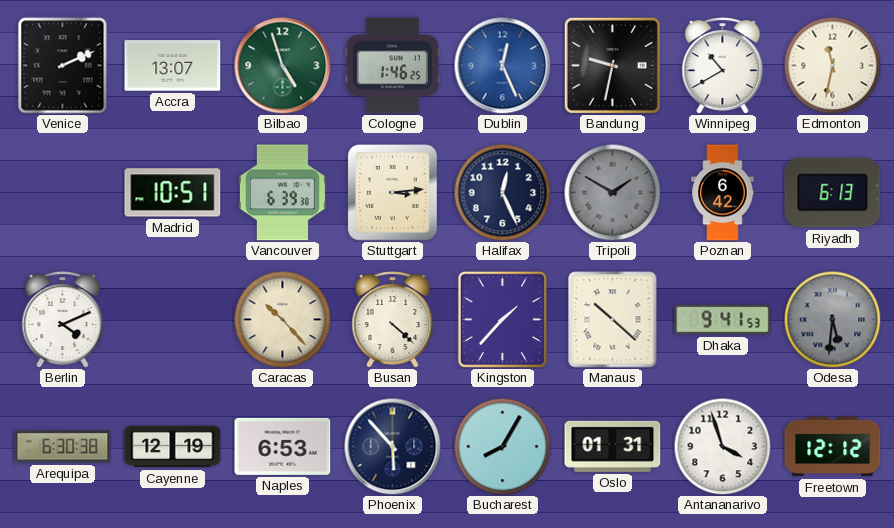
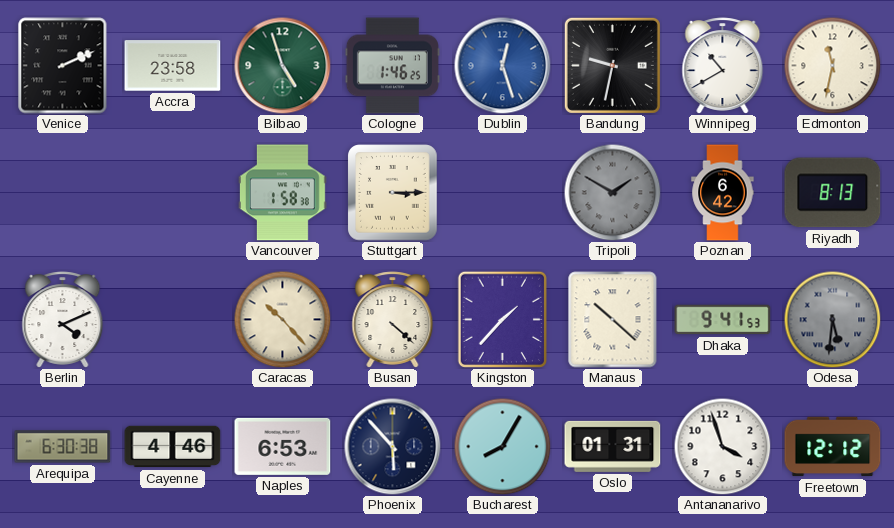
Accra: 13:07 -> 23:58 (173, 66)
Dublin: 12:26 -> 12:27 (503, 66)
Madrid: 10:51 -> none (173, 193)
Vancouver: 6:39 -> 1:58 (282, 193)
Stuttgart: 3:14 -> 3:15 (393, 193)
Halifax: 12:26 -> none (502, 192)
Riyadh: 6:13 -> 8:13 (833, 193)
Cayenne: 12:19 -> 4:46 (173, 447)
